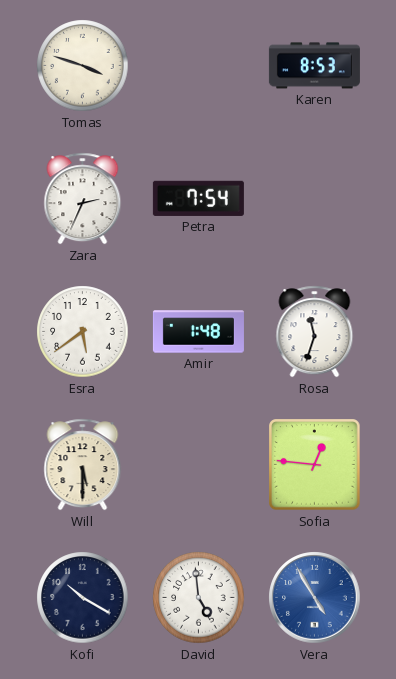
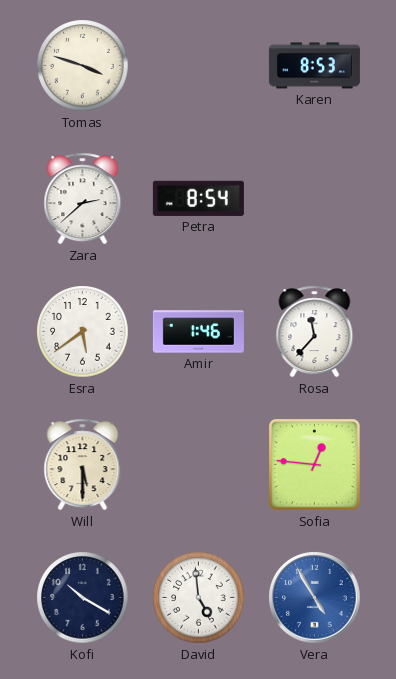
Zara: 2:34 -> 2:38 (83, 199)
Petra: 7:54 -> 8:54 (198, 198)
Amir: 1:48 -> 1:46 (198, 332)
Rosa: 11:33 -> 11:37 (315, 332)
